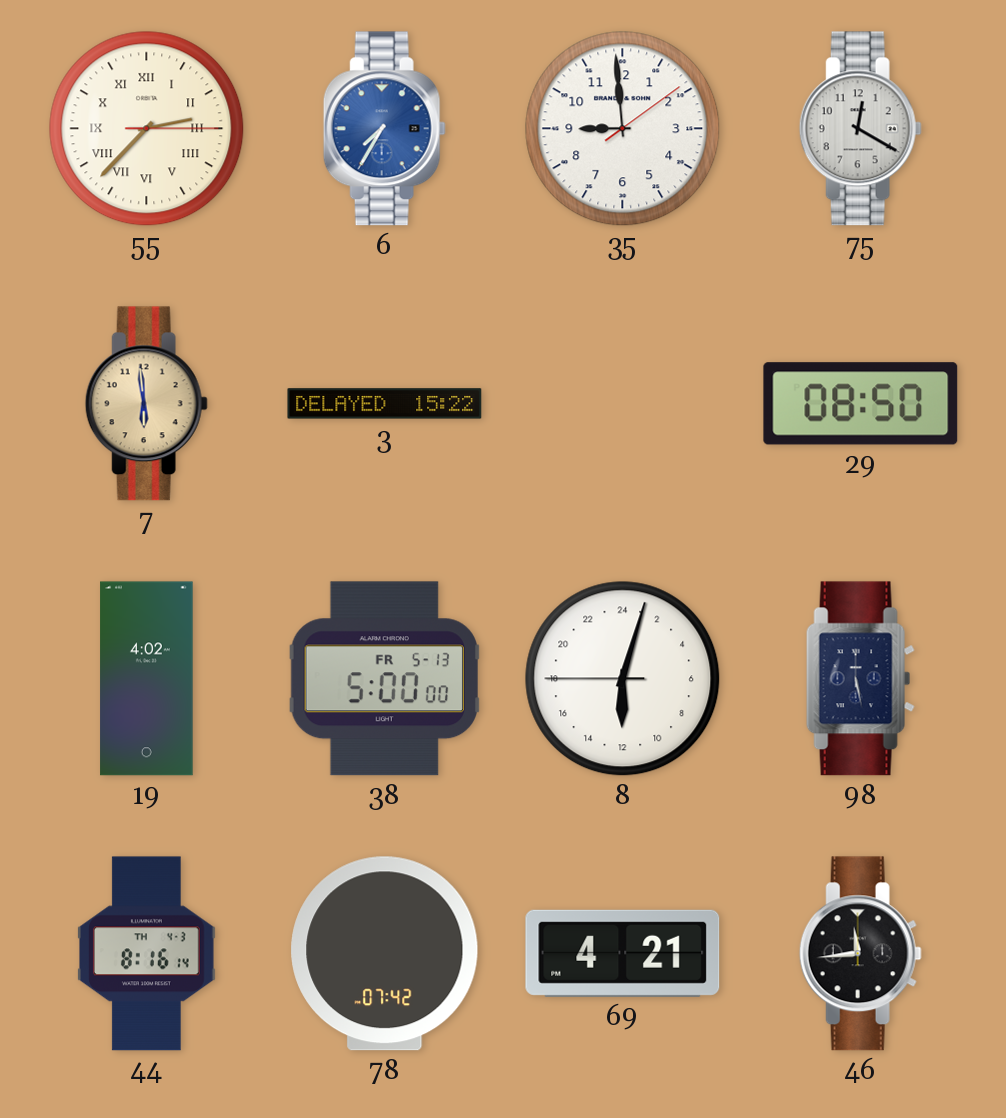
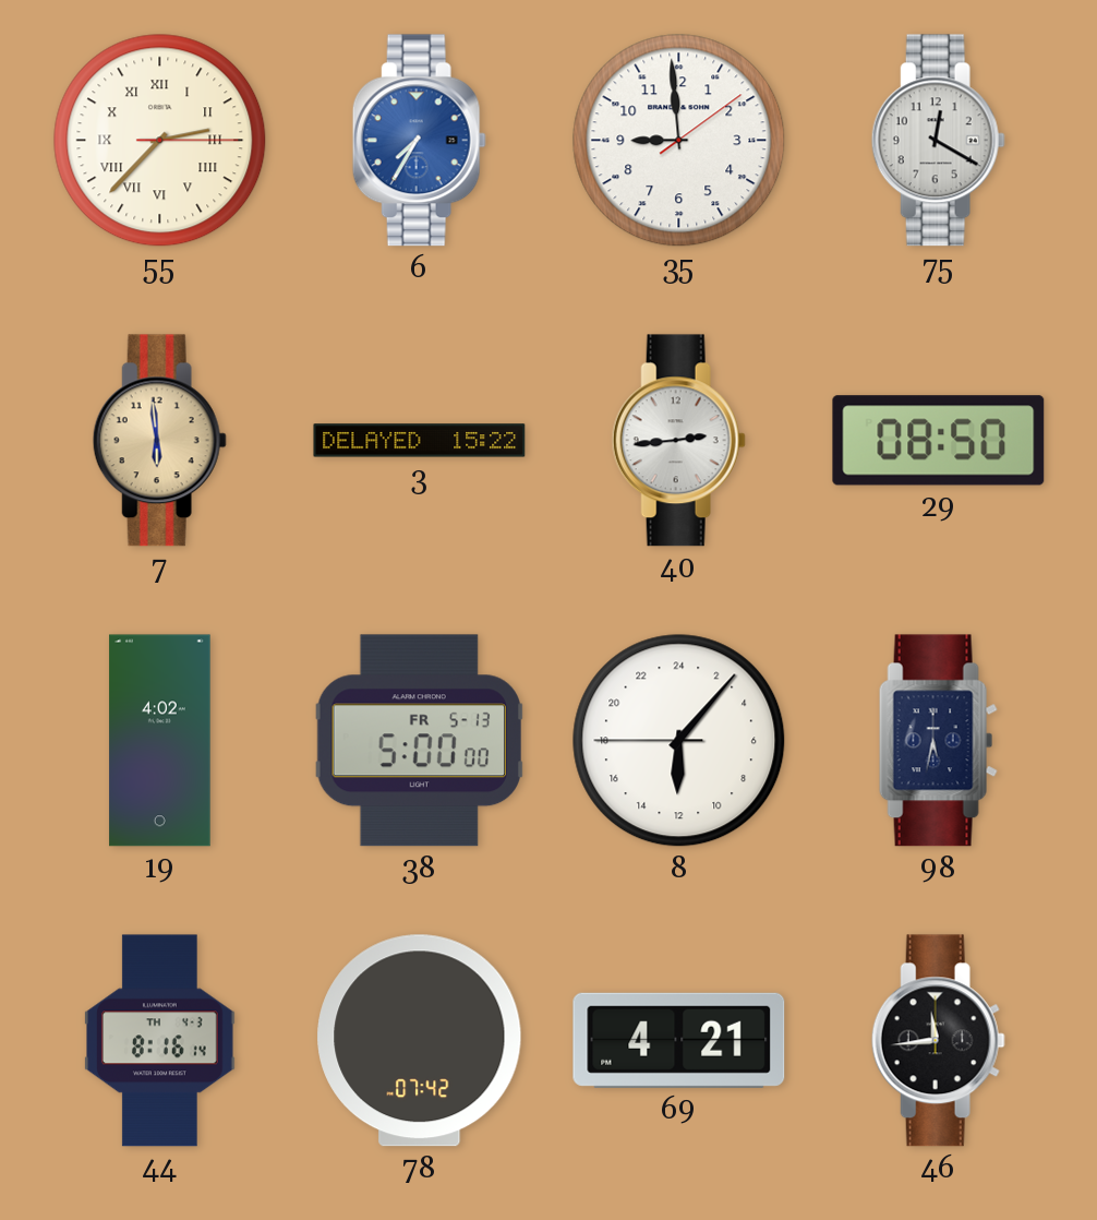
40: none -> 2:44 (678, 441)
8: 12:02 -> 12:06 (679, 741)
98: 5:28 -> 5:32 (938, 741)
